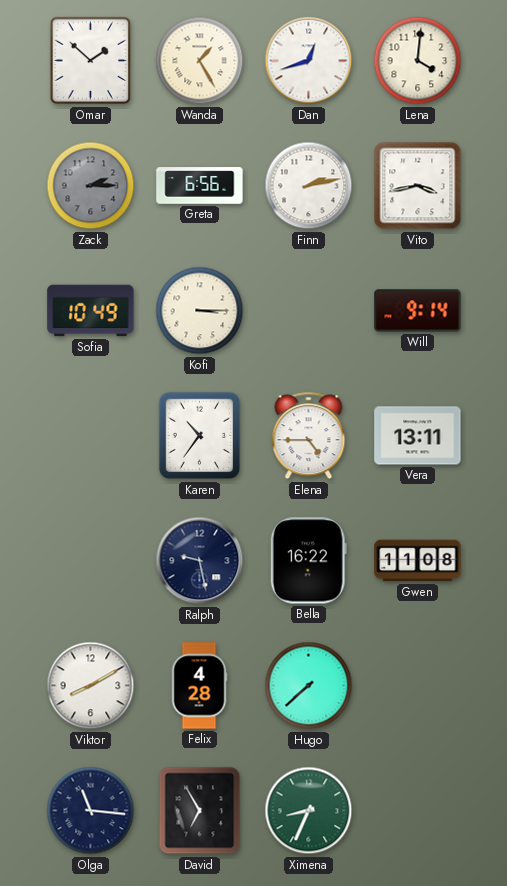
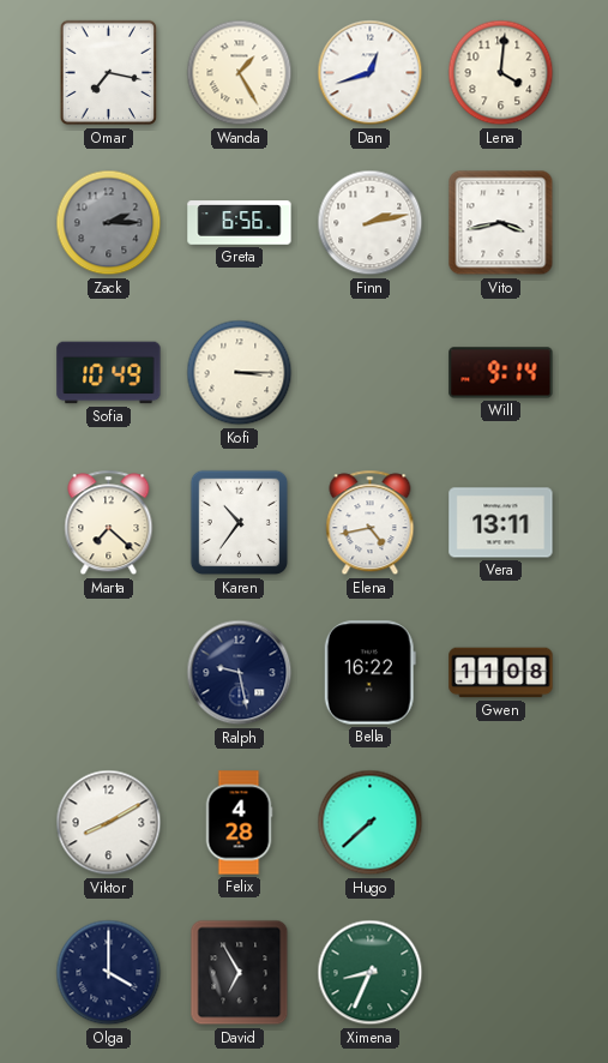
Omar: 1:52 -> 7:17 (109, 73)
Marta: none -> 7:22 (109, 523)
Elena: 4:45 -> 4:43 (371, 523)
Olga: 11:16 -> 4:00 (109, 973)
